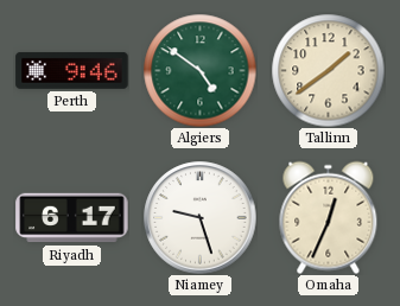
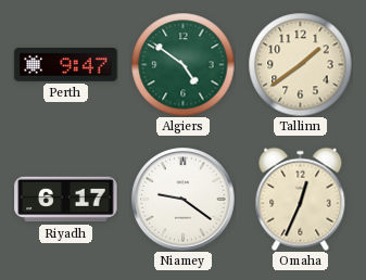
Perth: 9:46 -> 9:47 (66, 64)
Niamey: 9:27 -> 9:21 (184, 200)
